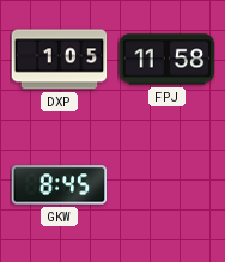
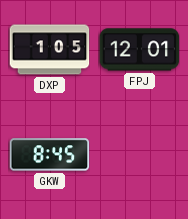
FPJ: 11:58 -> 12:01 (139, 50)
